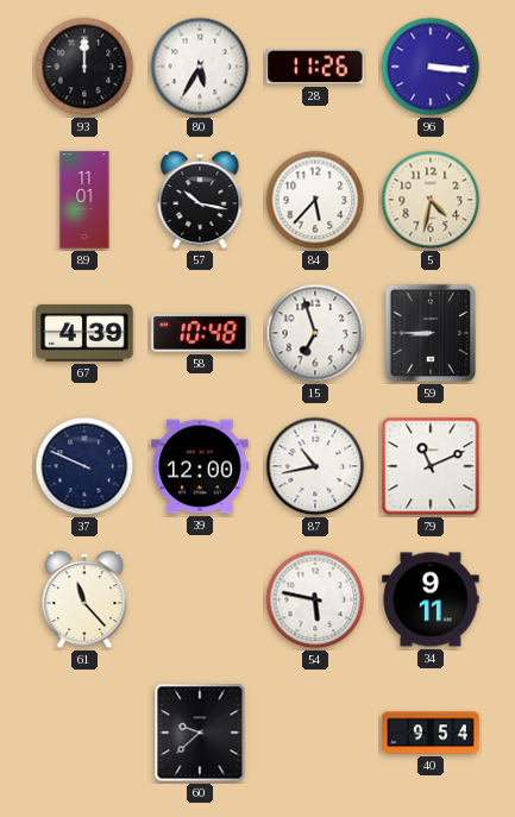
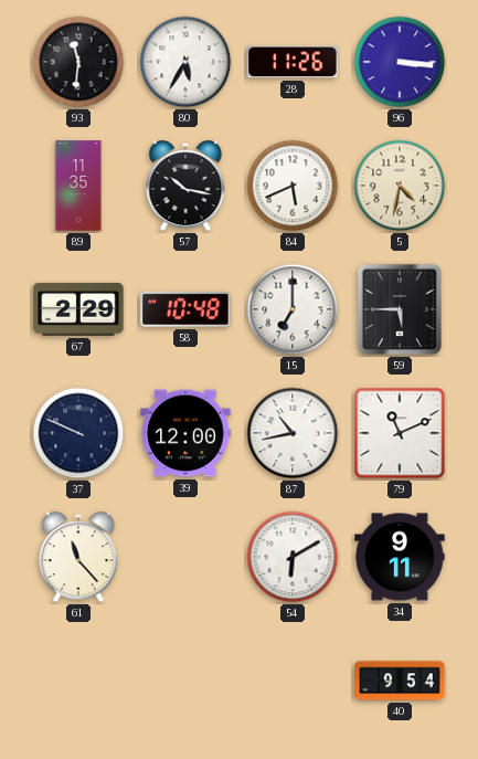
93: 12:00 -> 11:31 (78, 62)
89: 11:01 -> 11:35 (78, 186)
84: 5:37 -> 5:41 (293, 186)
67: 4:39 -> 2:29 (78, 309)
15: 6:57 -> 7:00 (293, 309)
59: 8:45 -> 5:45 (400, 309)
54: 5:47 -> 6:10 (293, 557)
60: 9:38 -> none (200, 733)
